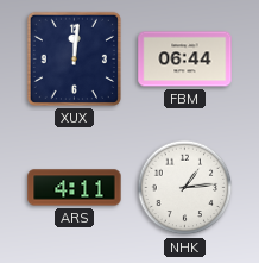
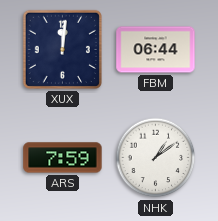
ARS: 4:11 -> 7:59 (63, 158)
NHK: 1:14 -> 1:09 (156, 158)
